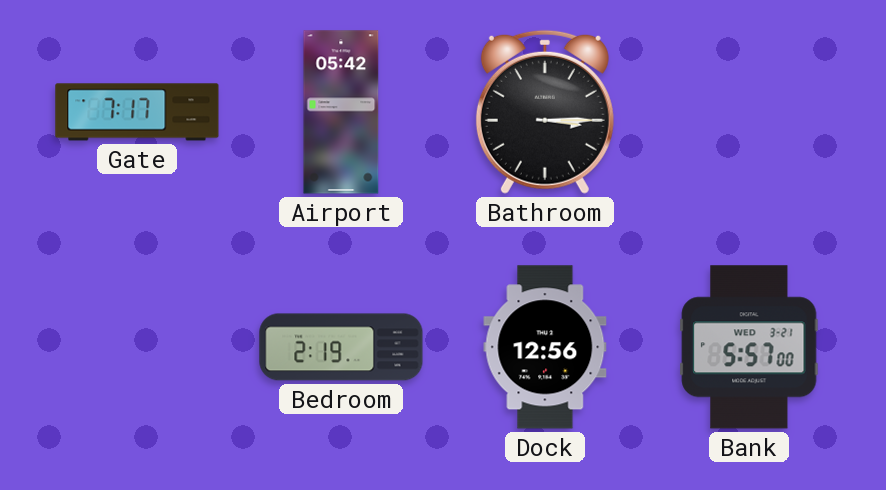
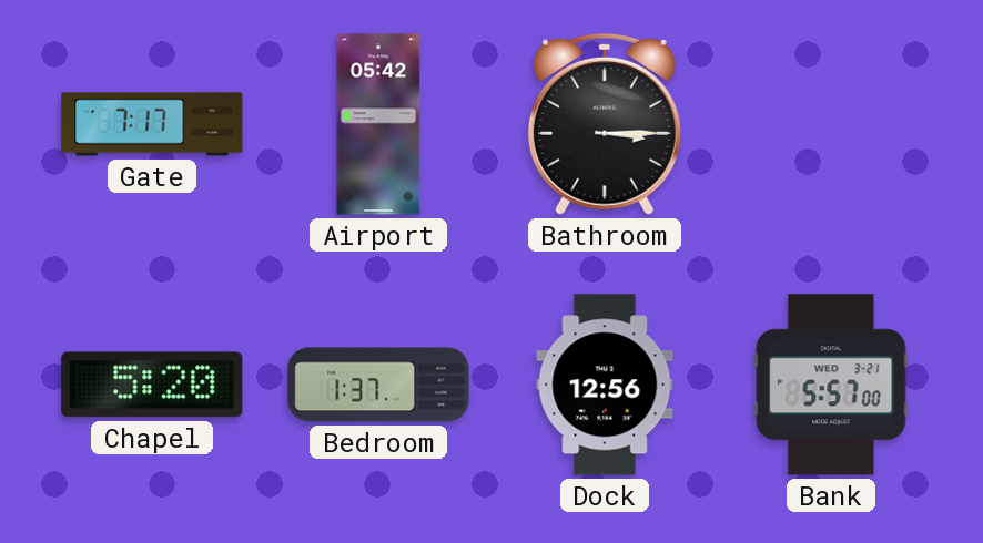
Chapel: none -> 5:20 (152, 385)
Bedroom: 2:19 -> 1:37 (378, 385)
